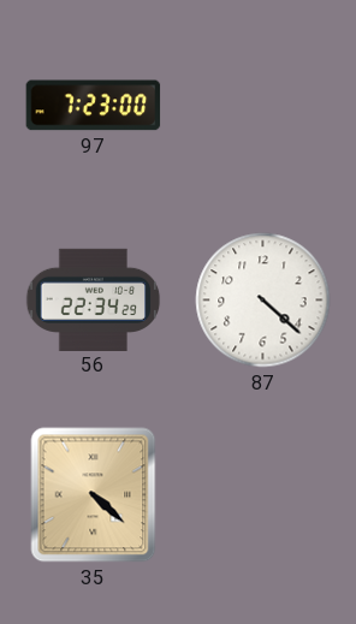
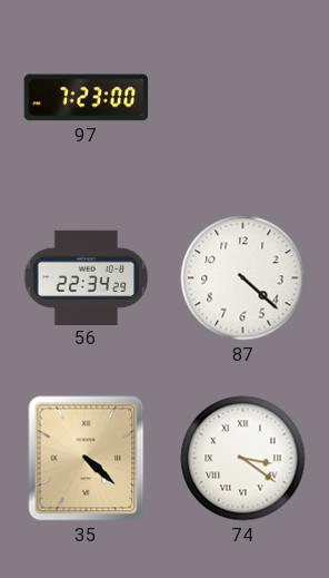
74: none -> 3:21 (243, 459)
